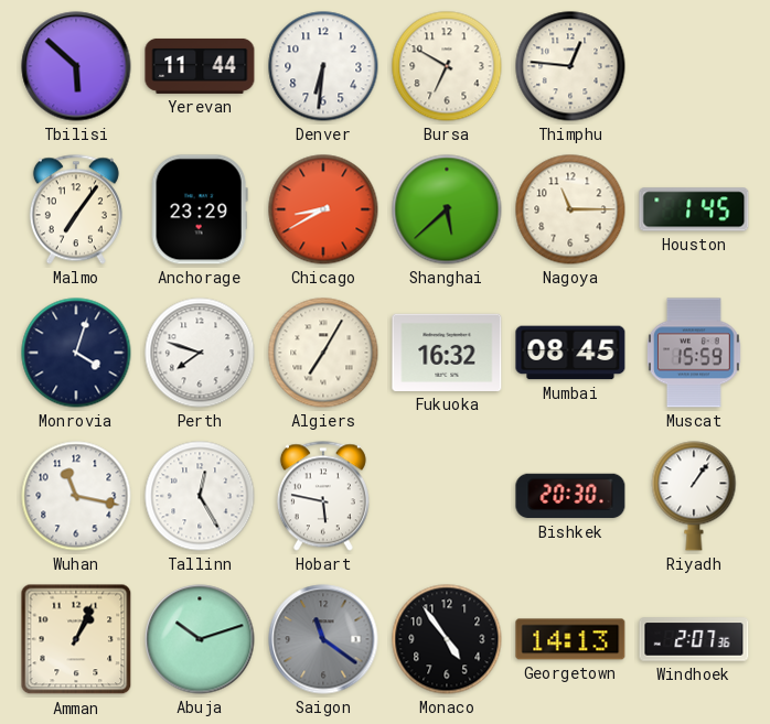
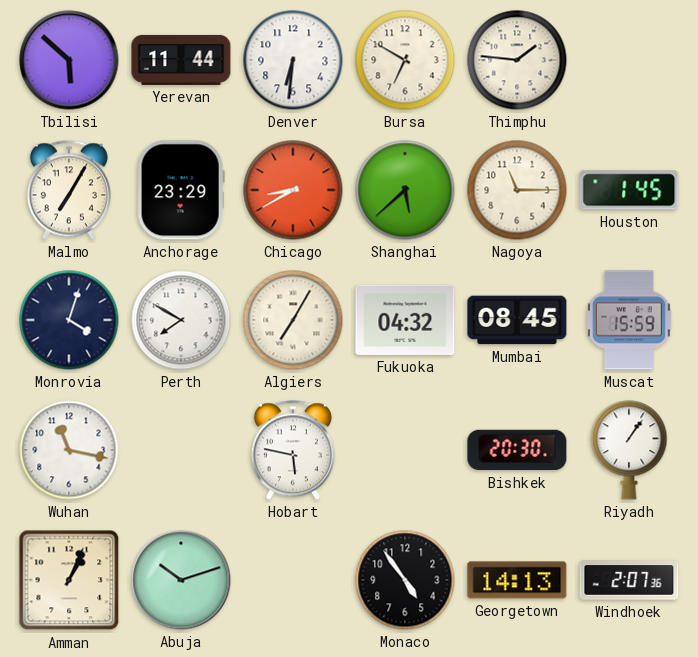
Thimphu: 12:46 -> 1:46 (517, 60)
Malmo: 7:06 -> 7:05 (69, 190)
Perth: 7:48 -> 7:50 (181, 320)
Fukuoka: 16:32 -> 04:32 (405, 320)
Tallinn: 12:25 -> none (200, 496)
Saigon: 11:21 -> none (323, 639)
